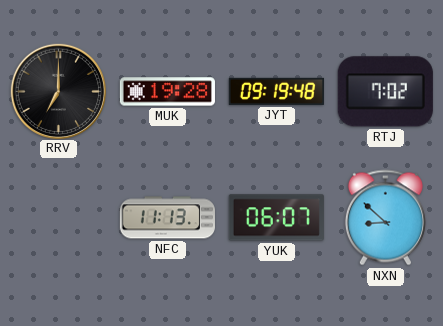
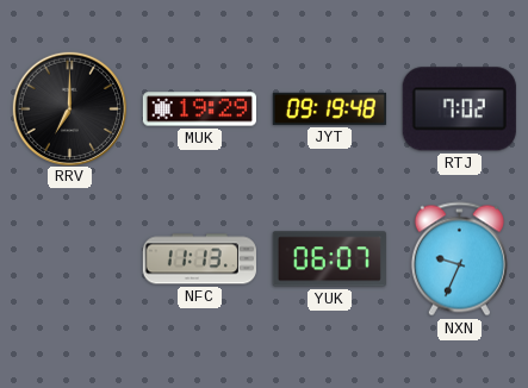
MUK: 19:28 -> 19:29 (199, 109)
NXN: 8:52 -> 9:34 (459, 259)
